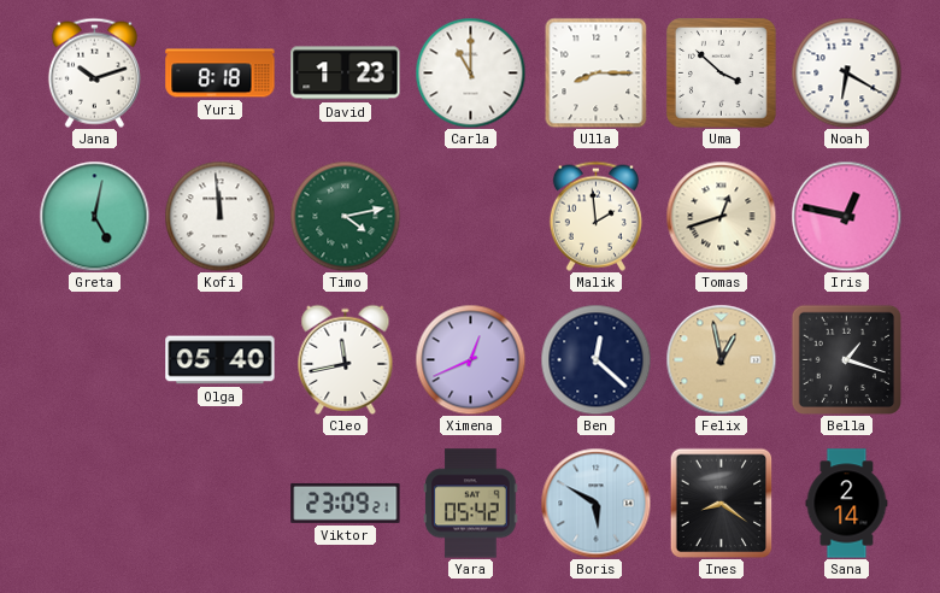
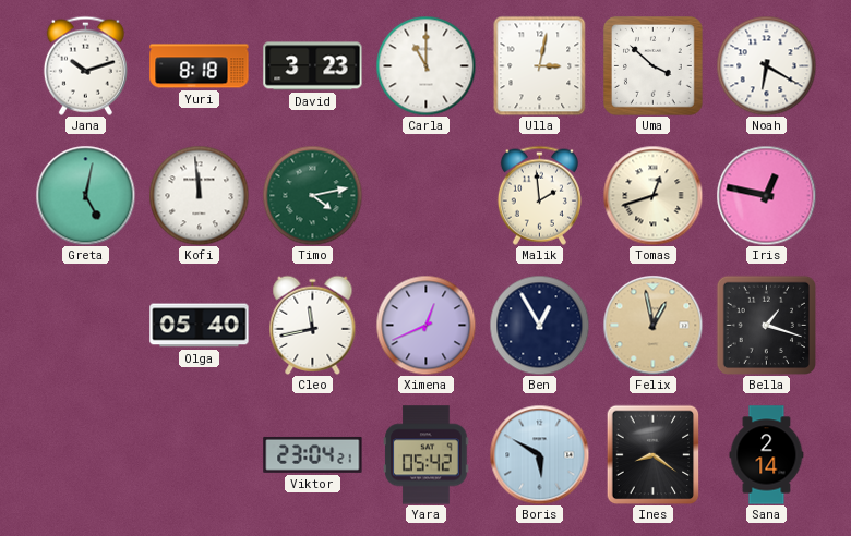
David: 1:23 -> 3:23 (313, 66)
Ulla: 8:15 -> 3:02 (540, 65)
Ben: 12:22 -> 12:55 (539, 325)
Viktor: 23:09 -> 23:04 (313, 454)
